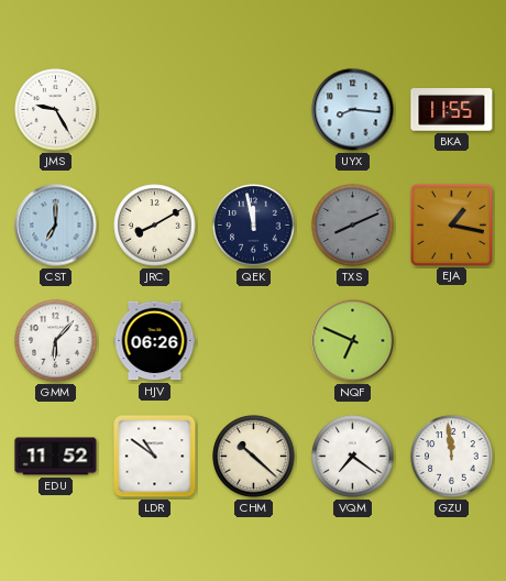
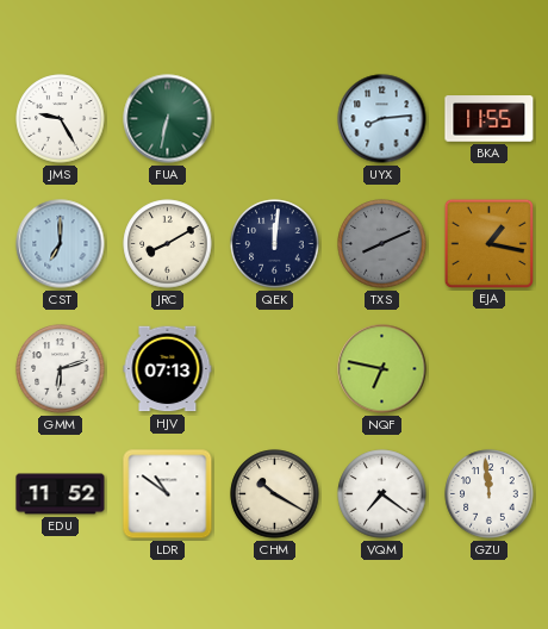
FUA: none -> 6:32 (168, 119)
UYX: 8:16 -> 8:14 (382, 119)
QEK: 11:58 -> 12:01 (275, 244)
GMM: 6:07 -> 6:12 (61, 369)
HJV: 06:26 -> 07:13 (168, 369)
NQF: 6:49 -> 6:47 (382, 369)
CHM: 10:22 -> 10:20 (275, 494)
